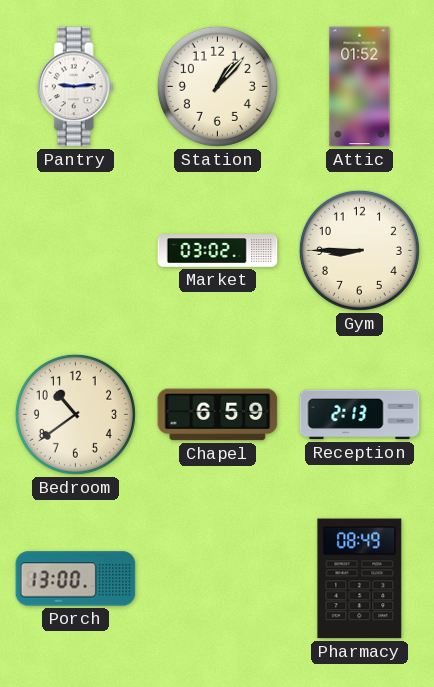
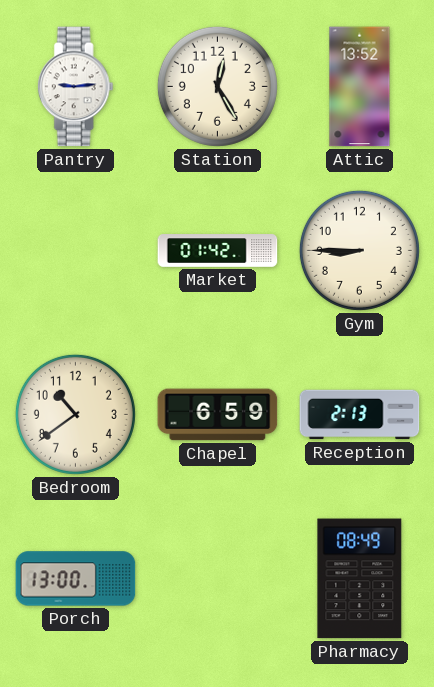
Station: 1:07 -> 12:25 (217, 86)
Attic: 01:52 -> 13:52 (360, 87)
Market: 03:02 -> 01:42 (218, 251)
